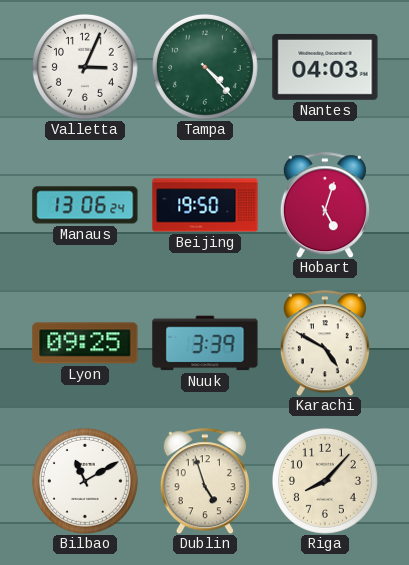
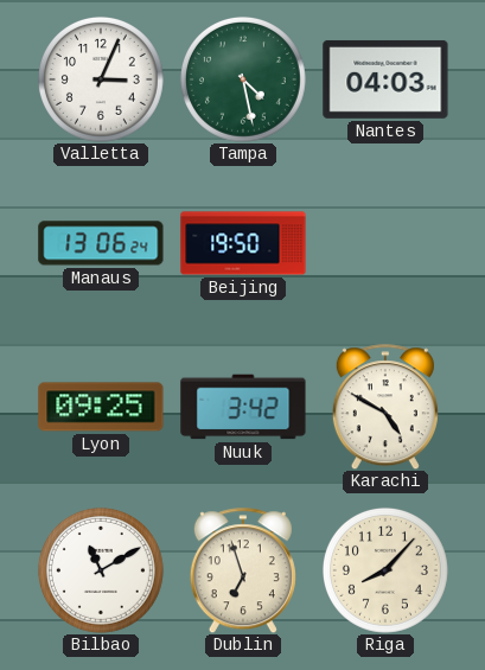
Tampa: 4:23 -> 4:28 (243, 79)
Hobart: 5:03 -> none (325, 205)
Nuuk: 3:39 -> 3:42 (243, 407)
Dublin: 4:57 -> 6:57 (243, 570)
